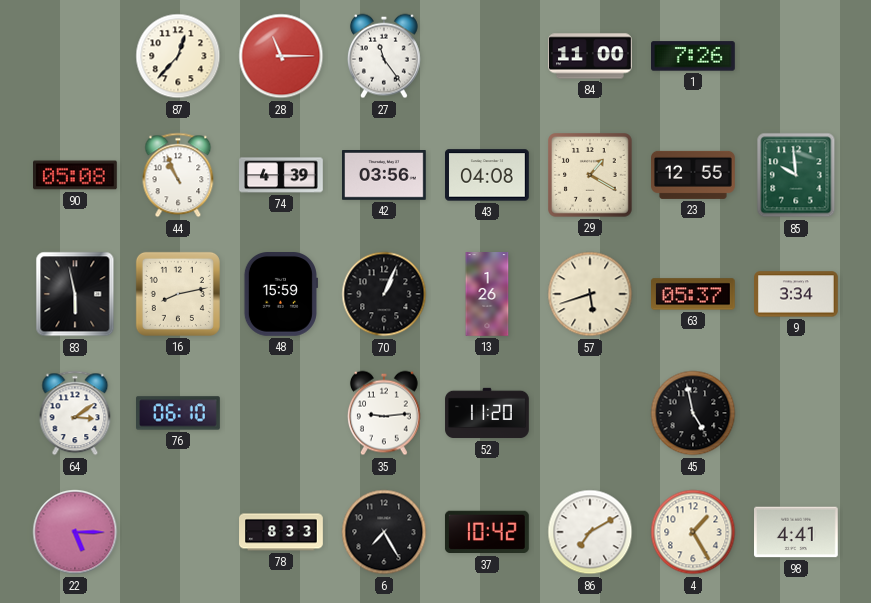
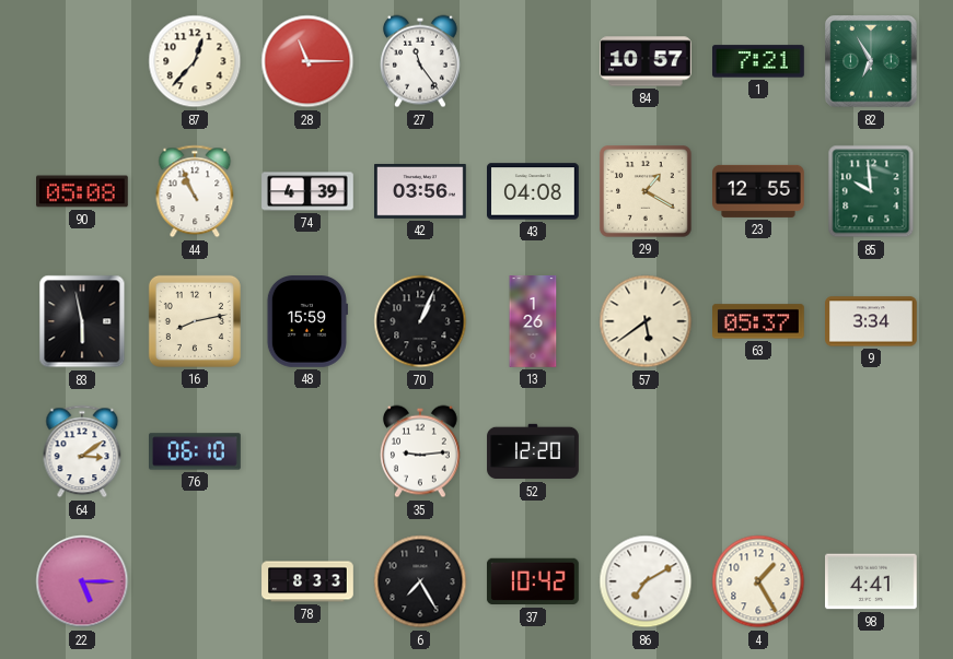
84: 11:00 -> 10:57 (646, 61)
1: 7:26 -> 7:21 (759, 61)
82: none -> 6:55 (871, 61)
57: 5:42 -> 5:39 (646, 321)
52: 11:20 -> 12:20 (533, 451)
45: 4:58 -> none (693, 413)
